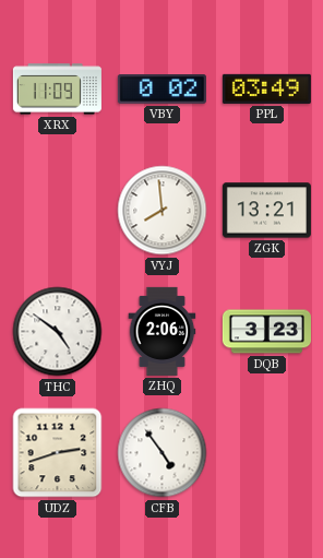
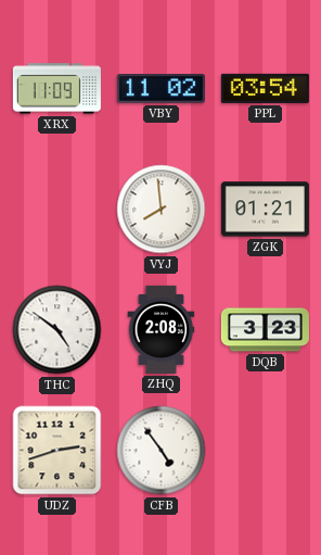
VBY: 0:02 -> 11:02 (160, 89)
PPL: 03:49 -> 03:54 (265, 88)
ZGK: 13:21 -> 01:21 (265, 210)
ZHQ: 2:06 -> 2:08 (162, 329)
